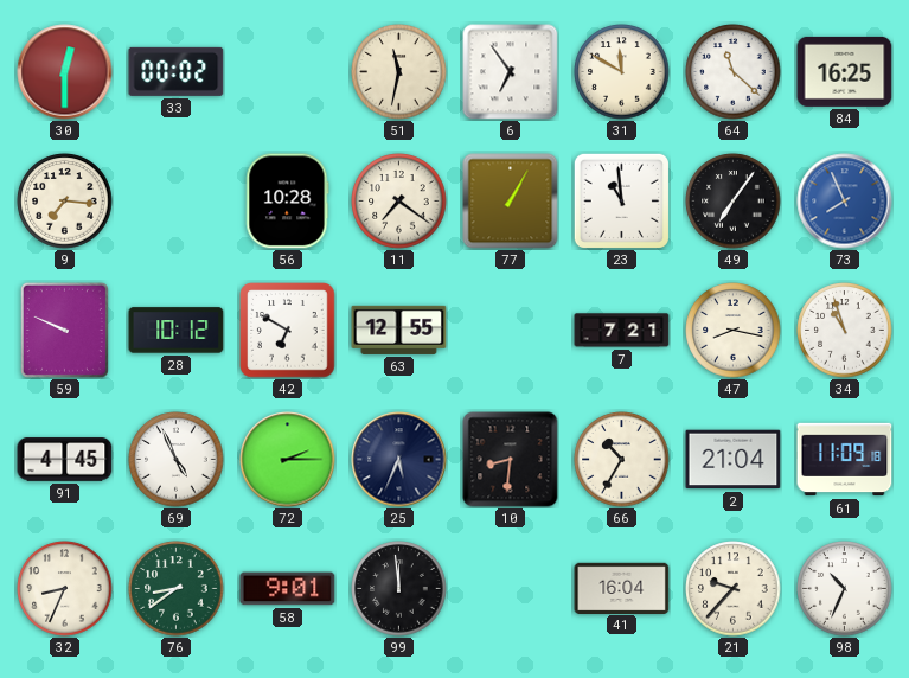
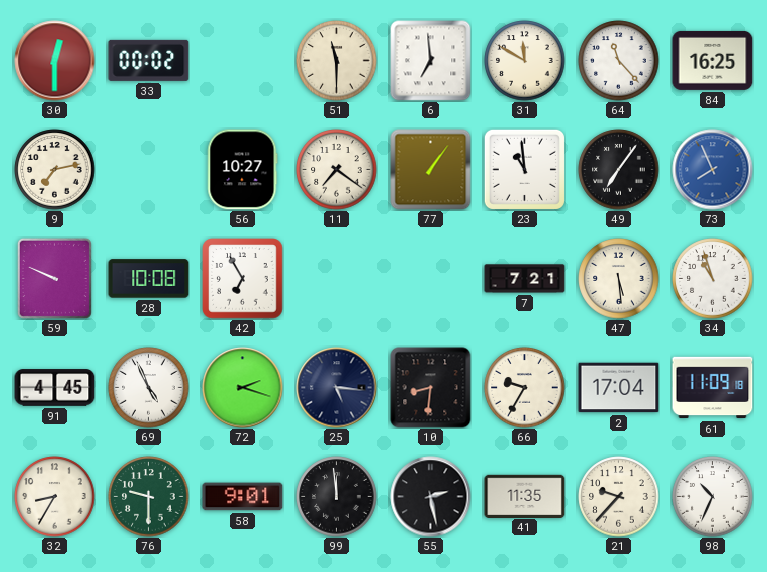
51: 11:32 -> 11:30 (337, 61)
6: 6:54 -> 6:59 (431, 61)
64: 11:22 -> 11:23 (619, 61)
9: 7:16 -> 7:13 (55, 170)
56: 10:28 -> 10:27 (243, 170)
77: 1:05 -> 1:06 (431, 170)
28: 10:12 -> 10:08 (149, 279)
42: 6:50 -> 6:55 (243, 279)
63: 12:55 -> none (399, 330)
47: 8:17 -> 5:29 (619, 279)
72: 2:15 -> 2:18 (243, 388)
25: 5:34 -> 5:16 (337, 388)
66: 10:35 -> 9:35 (525, 388)
2: 21:04 -> 17:04 (619, 388)
32: 8:34 -> 8:35 (55, 497)
76: 8:39 -> 9:30 (149, 497)
55: none -> 2:28 (431, 497)
41: 16:04 -> 11:35 (525, 496)
